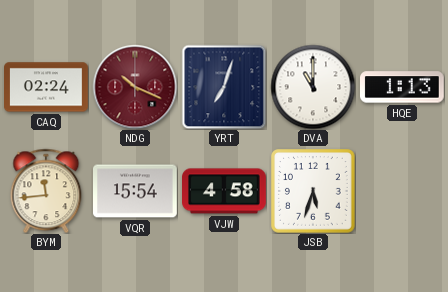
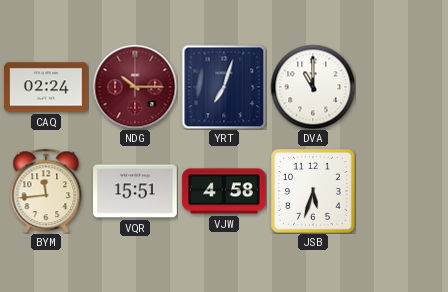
NDG: 10:19 -> 10:15 (135, 87)
HQE: 1:13 -> none (403, 87)
VQR: 15:54 -> 15:51 (136, 191)
